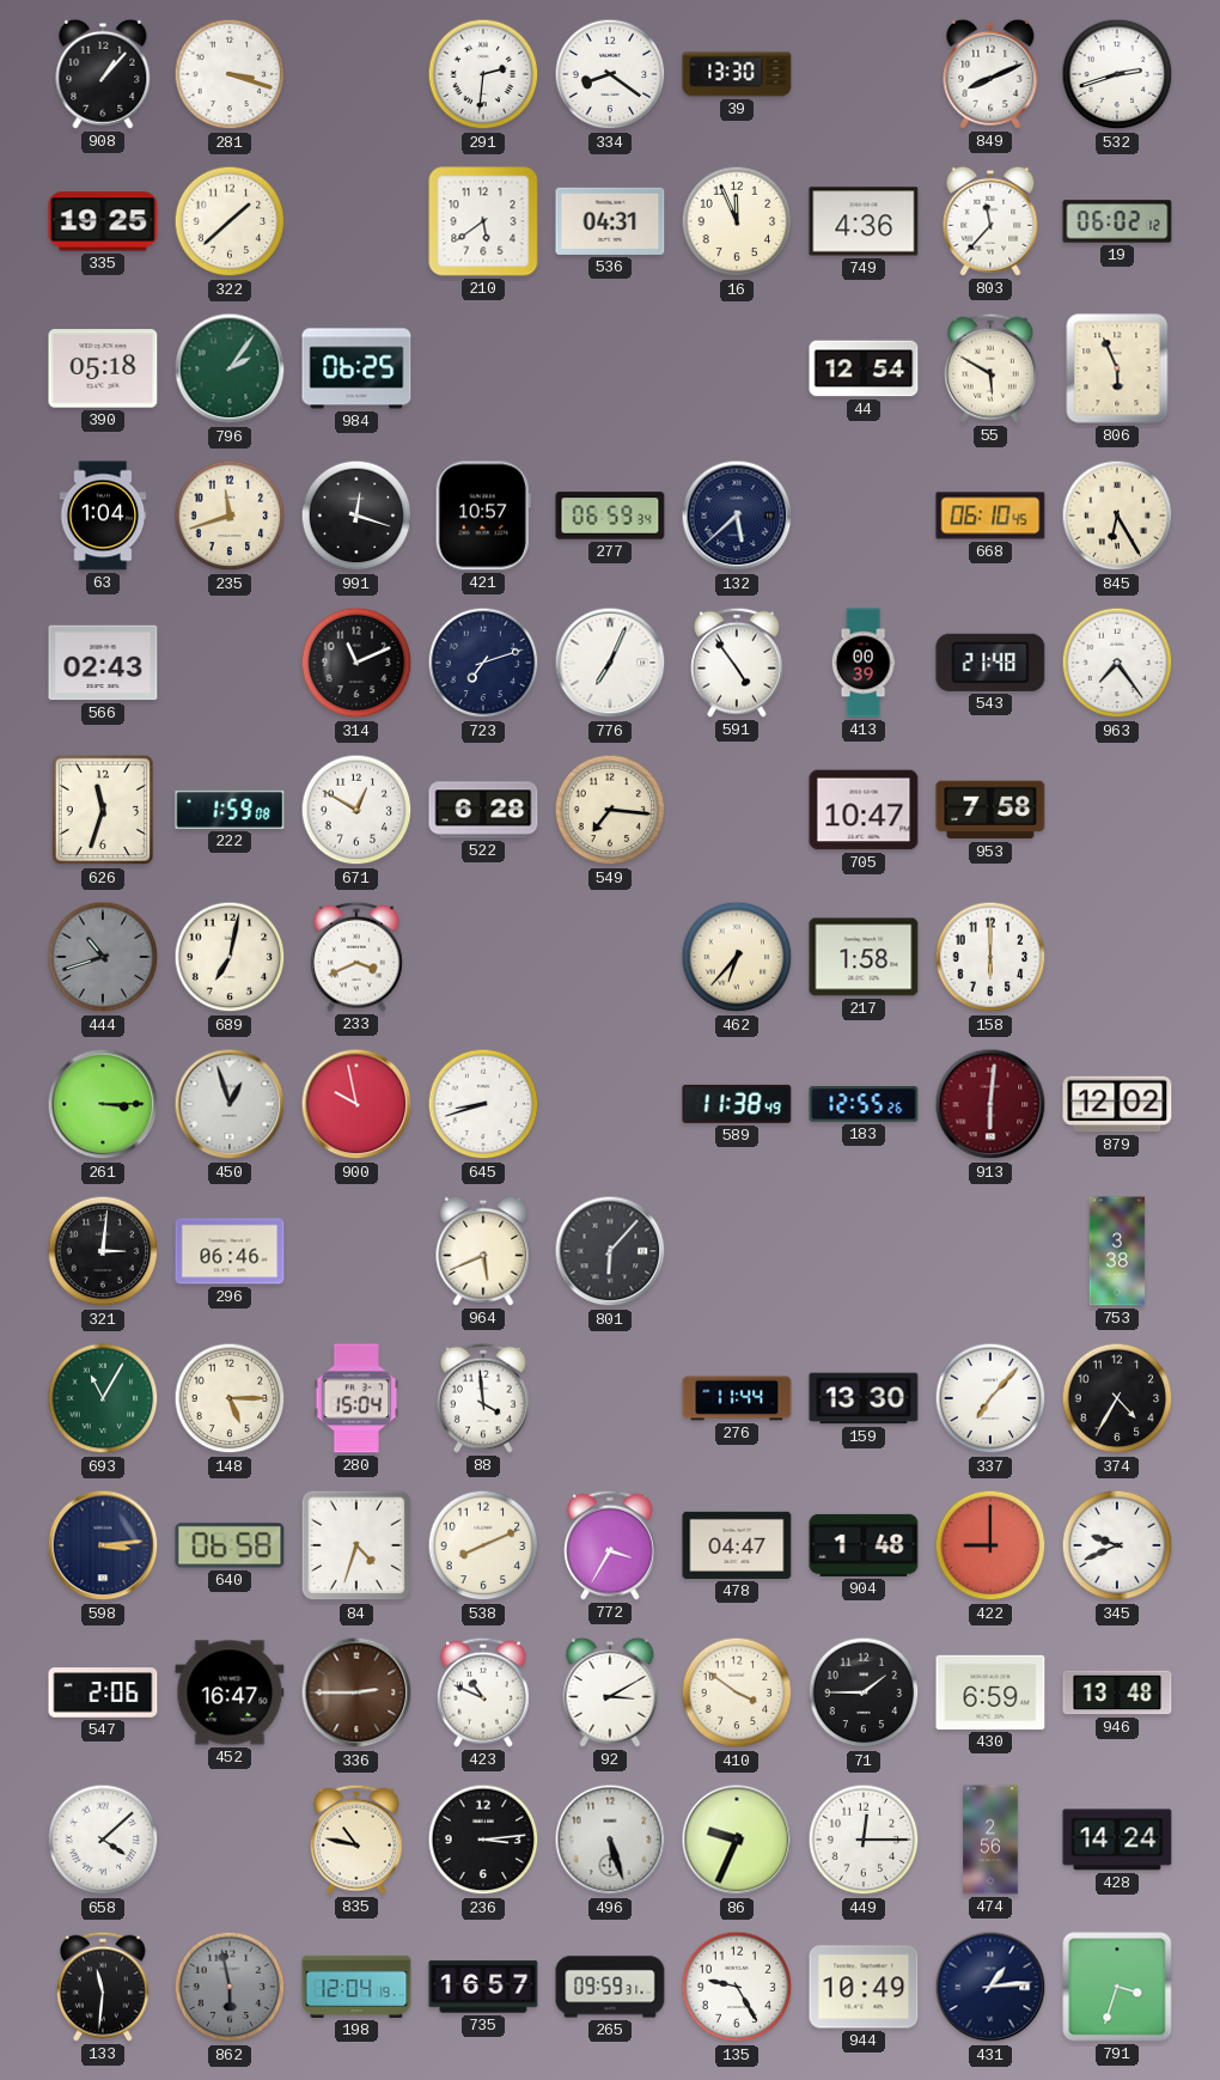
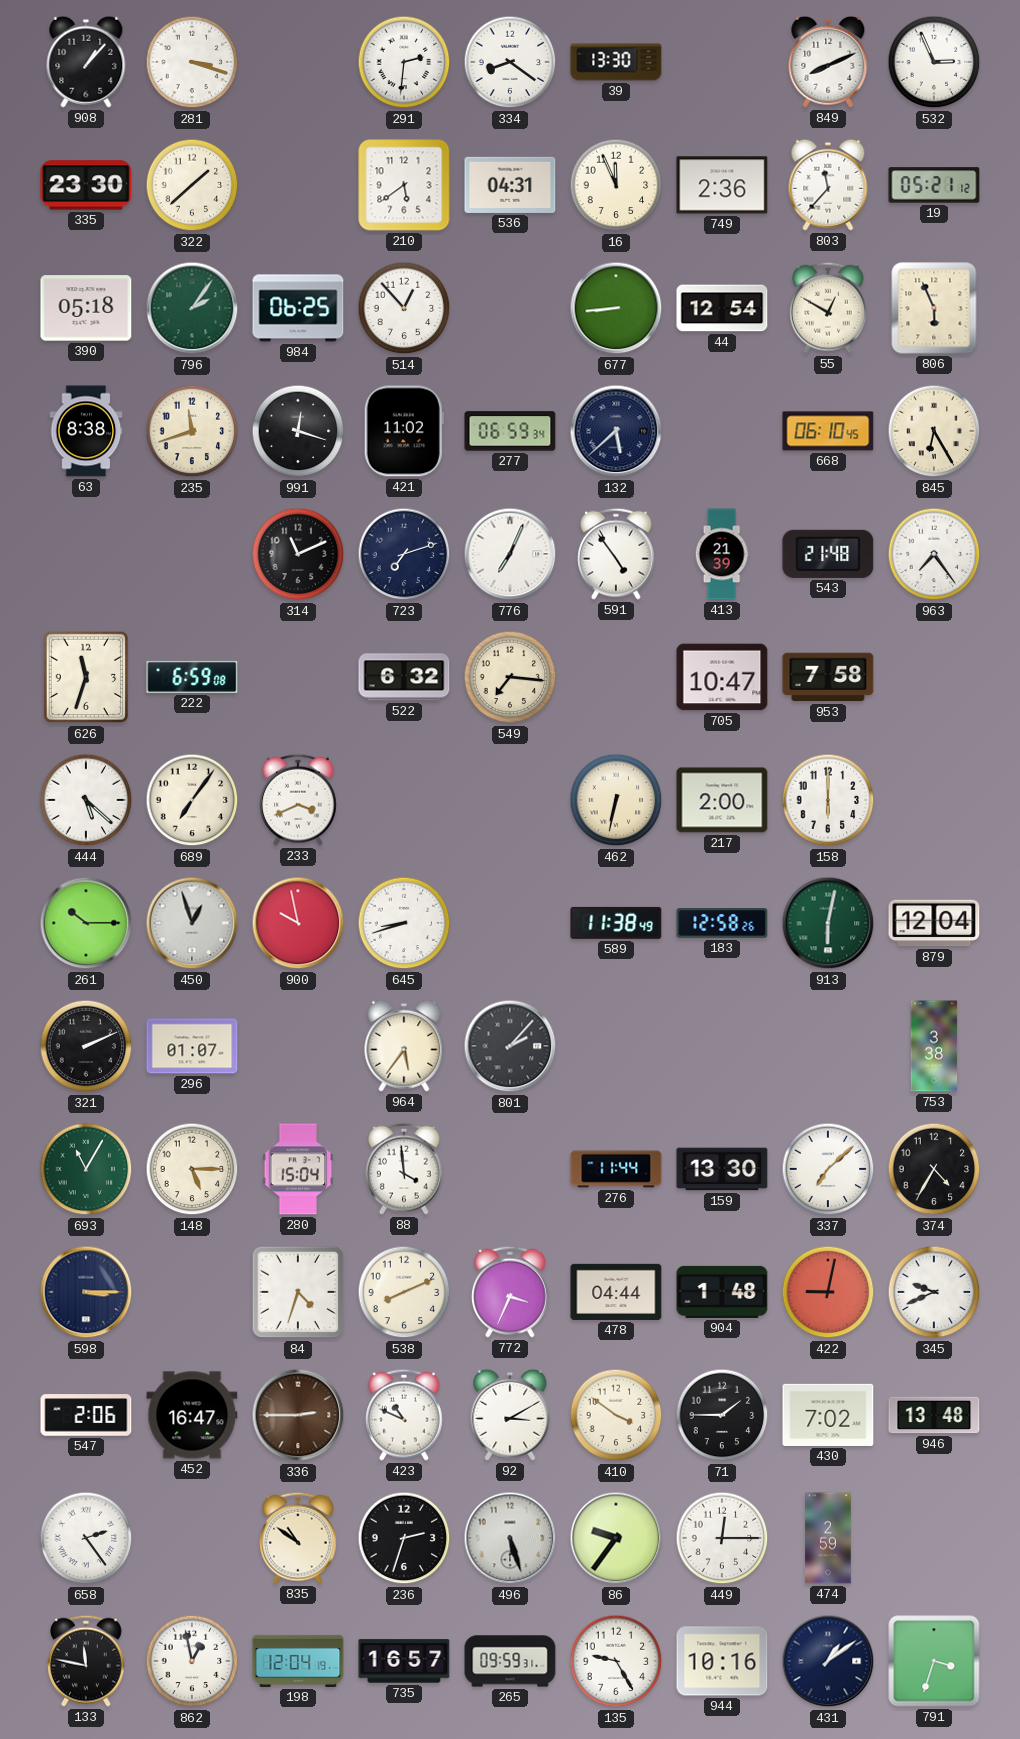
532: 2:42 -> 2:56 (934, 62)
335: 19:25 -> 23:30 (86, 185)
749: 4:36 -> 2:36 (722, 185)
19: 06:02 -> 05:21 (934, 185)
514: none -> 12:53 (404, 308)
677: none -> 8:44 (616, 308)
55: 5:50 -> 12:50 (829, 308)
63: 1:04 -> 8:38 (86, 431)
421: 10:57 -> 11:02 (404, 431)
566: 02:43 -> none (103, 663)
413: 00:39 -> 21:39 (722, 554)
222: 1:59 -> 6:59 (192, 677)
671: 12:50 -> none (356, 810)
522: 6:28 -> 6:32 (404, 677)
444: 10:42 -> 5:22 (86, 800)
444 dial: grey -> white (86, 800)
689: 7:02 -> 7:06 (192, 800)
462: 6:37 -> 6:32 (616, 800)
217: 1:58 -> 2:00 (722, 800)
261: 3:15 -> 10:15 (86, 923)
183: 12:55 -> 12:58 (722, 923)
913: 6:01 -> 6:02 (828, 923)
913 dial: burgundy -> green (828, 923)
879: 12:02 -> 12:04 (934, 923)
321: 3:01 -> 2:11 (86, 1046)
296: 06:46 -> 01:07 (192, 1046)
964: 5:41 -> 5:36 (404, 1046)
801: 6:07 -> 2:07 (510, 1046)
337: 7:07 -> 7:08 (828, 1169)
598: 3:14 -> 3:15 (86, 1292)
640: 06:58 -> none (230, 1545)
772: 3:35 -> 3:34 (511, 1292)
478: 04:47 -> 04:44 (616, 1292)
422: 9:00 -> 9:02 (828, 1292)
430: 6:59 -> 7:02 (828, 1415)
658: 4:08 -> 2:24 (86, 1538)
835: 10:47 -> 10:51 (299, 1538)
236: 3:14 -> 2:33 (404, 1538)
86: 9:34 -> 9:36 (616, 1538)
474: 2:56 -> 2:59 (828, 1538)
428: 14:24 -> none (1117, 1840)
133: 11:31 -> 11:47 (87, 1661)
862: 5:58 -> 12:58 (192, 1661)
862 dial: grey -> white (192, 1661)
944: 10:49 -> 10:16 (722, 1661)
431: 1:14 -> 1:09 (828, 1661)
